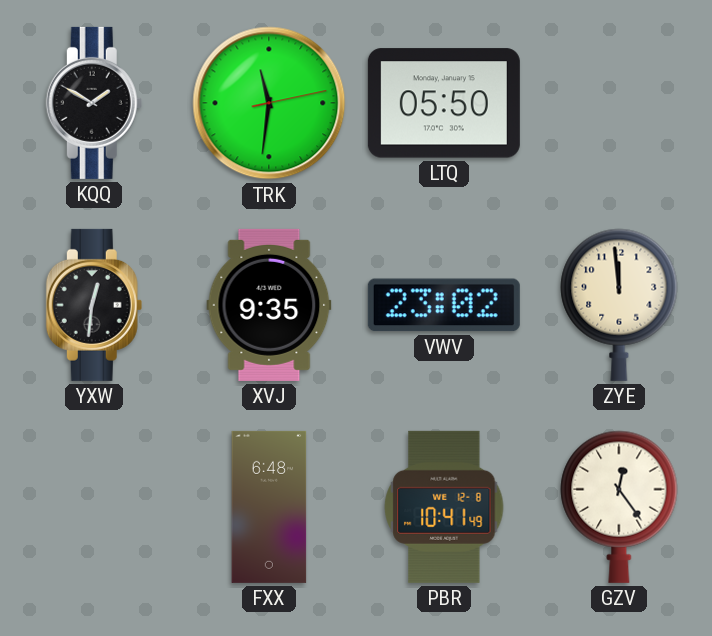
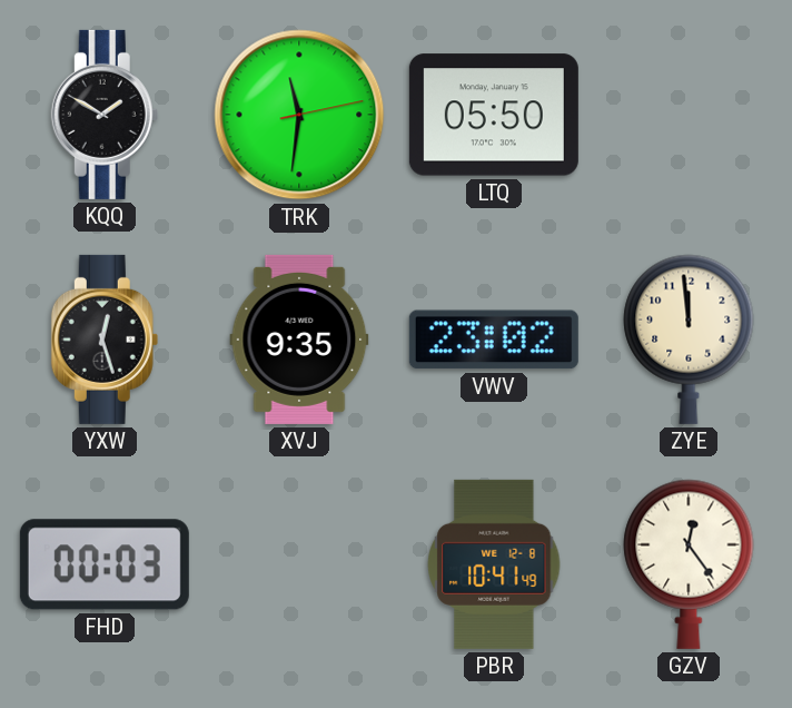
YXW: 12:31 -> 12:27 (105, 340)
FHD: none -> 00:03 (105, 564)
FXX: 6:48 -> none (269, 507)
